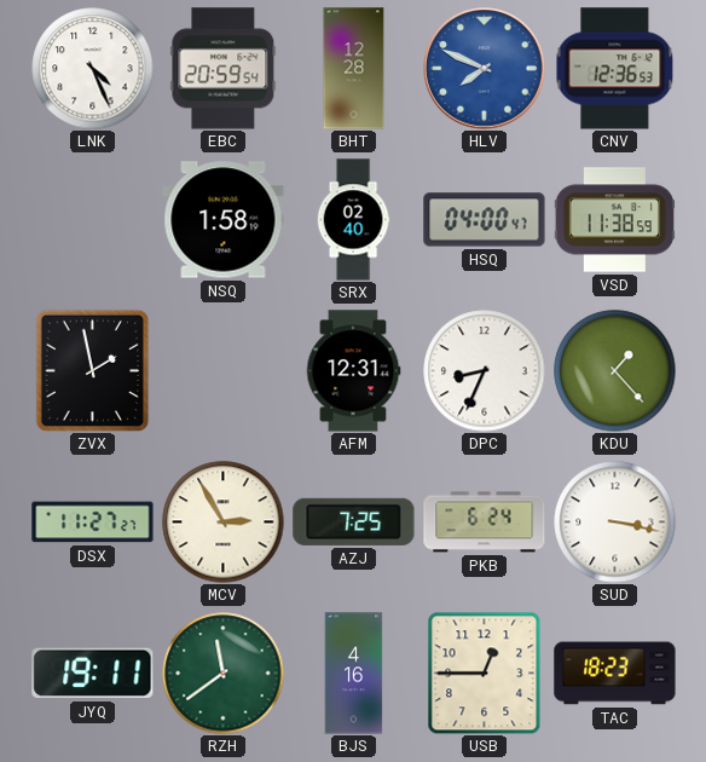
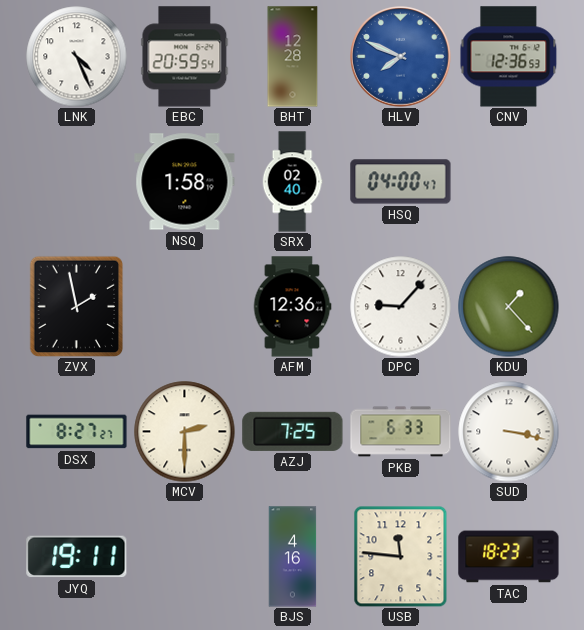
VSD: 11:38 -> none (614, 220)
AFM: 12:31 -> 12:36 (292, 307)
DPC: 8:34 -> 9:07 (401, 307)
DSX: 11:27 -> 8:27 (77, 432)
MCV: 2:55 -> 2:30 (185, 432)
PKB: 6:24 -> 6:33 (401, 432)
RZH: 11:39 -> none (224, 674)
USB: 12:45 -> 11:46 (401, 556)
